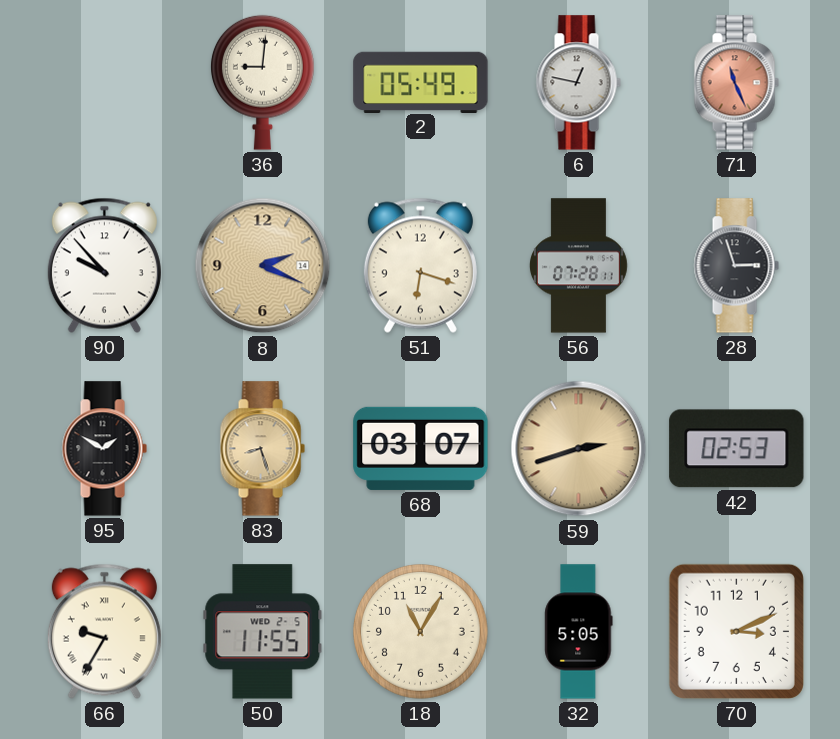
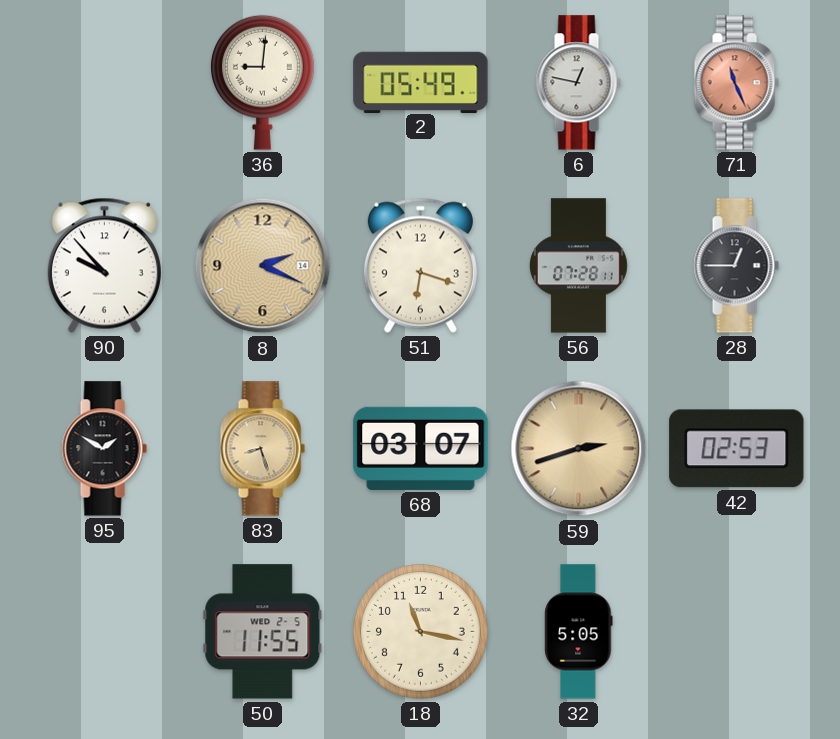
28: 2:57 -> 12:45 (736, 266)
66: 9:35 -> none (104, 631)
18: 11:05 -> 11:17 (421, 632)
70: 3:11 -> none (736, 631)
